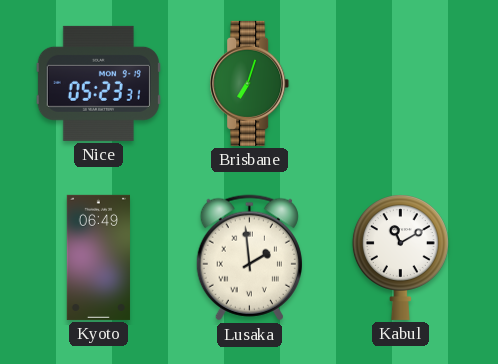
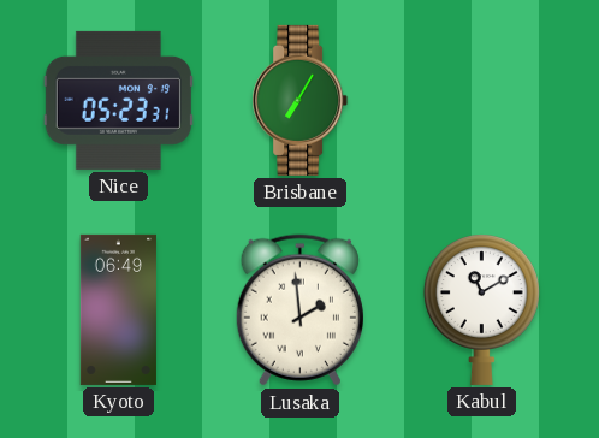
Brisbane: 7:03 -> 7:05 (301, 100)
